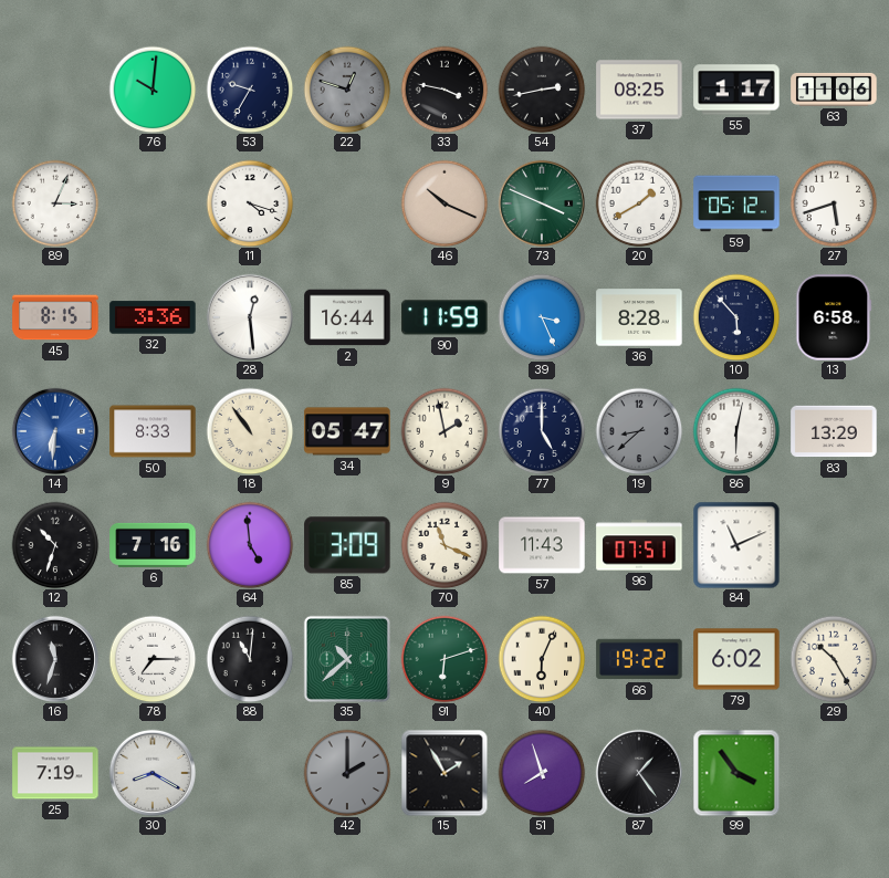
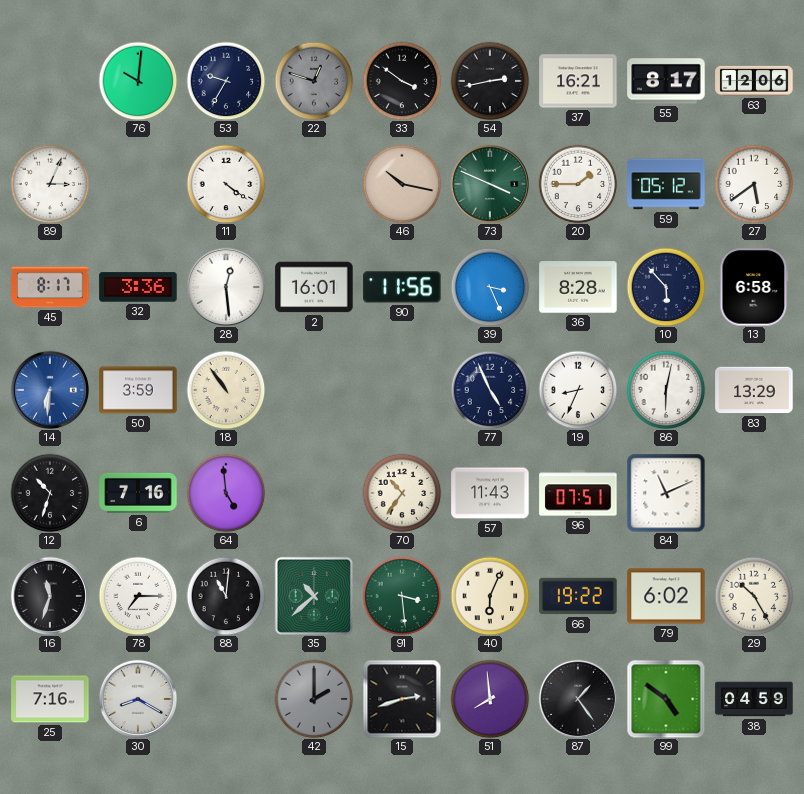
33: 3:47 -> 3:51 (402, 81)
37: 08:25 -> 16:21 (578, 81)
55: 1:17 -> 8:17 (666, 81)
63: 11:06 -> 12:06 (754, 81)
11: 4:18 -> 4:21 (226, 184)
46: 10:19 -> 10:17 (402, 184)
20: 1:40 -> 1:45 (578, 184)
27: 5:42 -> 5:39 (754, 184)
45: 8:15 -> 8:17 (50, 287)
2: 16:44 -> 16:01 (314, 287)
90: 11:59 -> 11:56 (402, 287)
50: 8:33 -> 3:59 (138, 390)
34: 05:47 -> none (347, 431)
9: 1:58 -> none (445, 431)
77: 5:00 -> 4:56 (490, 390)
19: 8:38 -> 8:34 (578, 390)
19 dial: grey -> white (578, 390)
85: 3:09 -> none (347, 545)
70: 11:19 -> 10:36 (402, 493)
91: 6:12 -> 3:29 (402, 596)
25: 7:19 -> 7:16 (50, 699)
15: 1:55 -> 2:42 (402, 699)
51: 7:57 -> 7:59 (490, 699)
99: 3:54 -> 4:51 (666, 699)
38: none -> 04:59 (754, 699)
